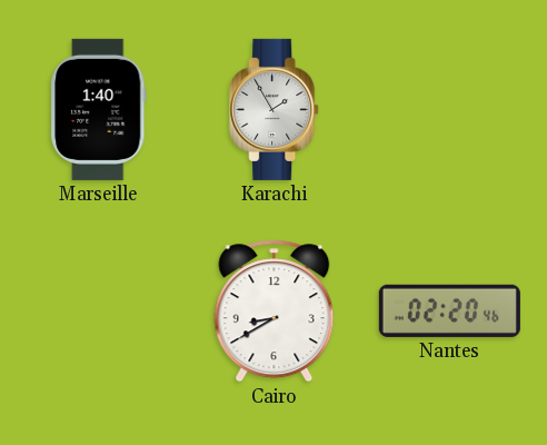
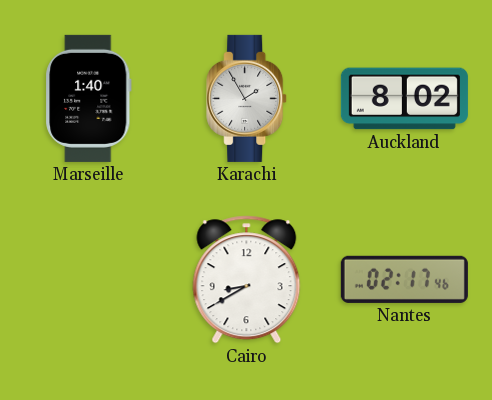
Auckland: none -> 8:02 (404, 99)
Nantes: 02:20 -> 02:17 (404, 279)
